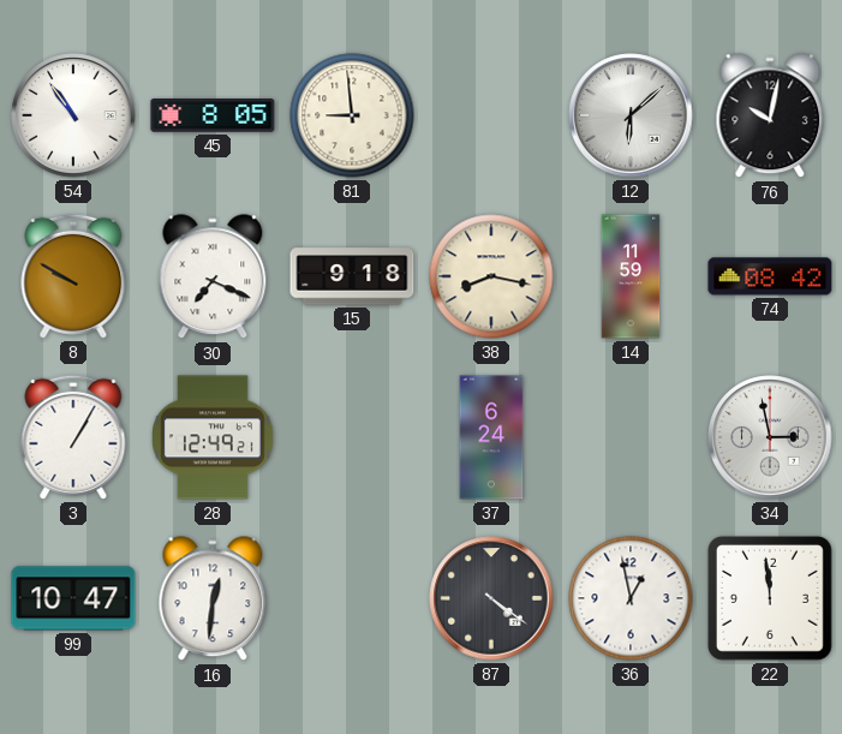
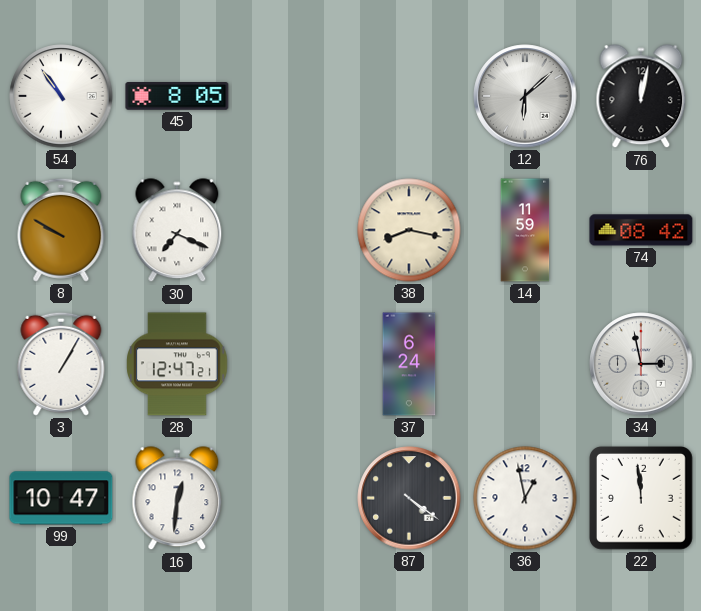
81: 8:59 -> none (352, 115)
76: 10:02 -> 12:02 (641, 97)
15: 9:18 -> none (352, 276)
28: 12:49 -> 12:47 (177, 364)
